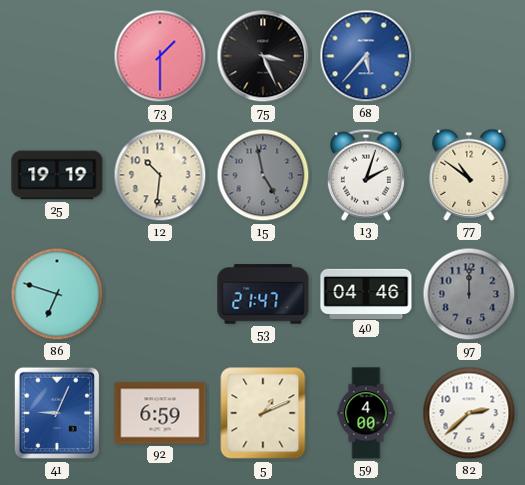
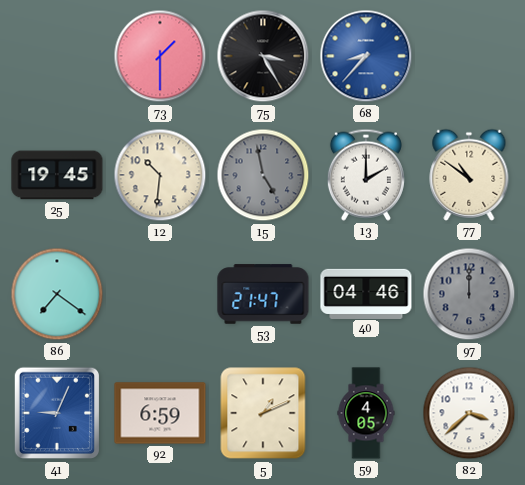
75: 3:26 -> 3:25 (263, 56)
68: 5:37 -> 8:37 (366, 56)
25: 19:19 -> 19:45 (57, 175)
13: 2:03 -> 2:00 (366, 175)
86: 6:48 -> 7:21 (57, 294)
59: 4:00 -> 4:05 (366, 413)
82: 2:38 -> 3:38 (469, 413)
